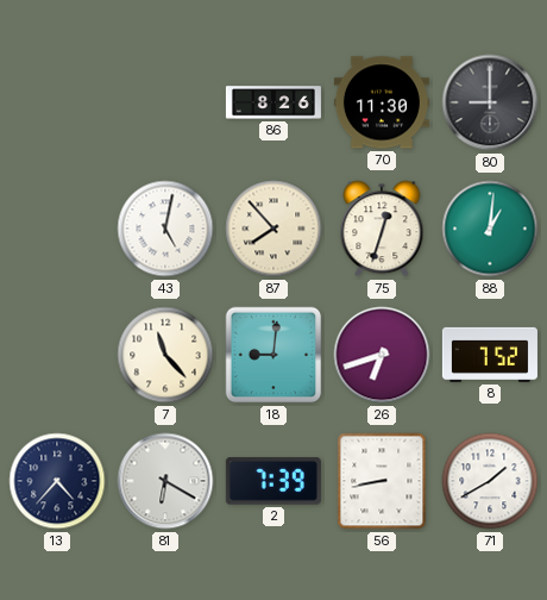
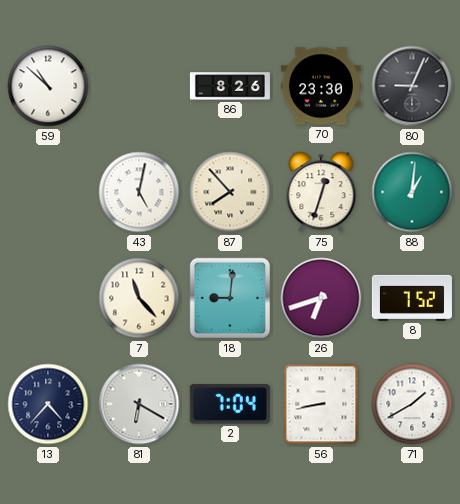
59: none -> 10:52 (48, 86)
70: 11:30 -> 23:30 (321, 86)
80: 9:00 -> 9:04 (412, 86)
2: 7:39 -> 7:04 (230, 404)
